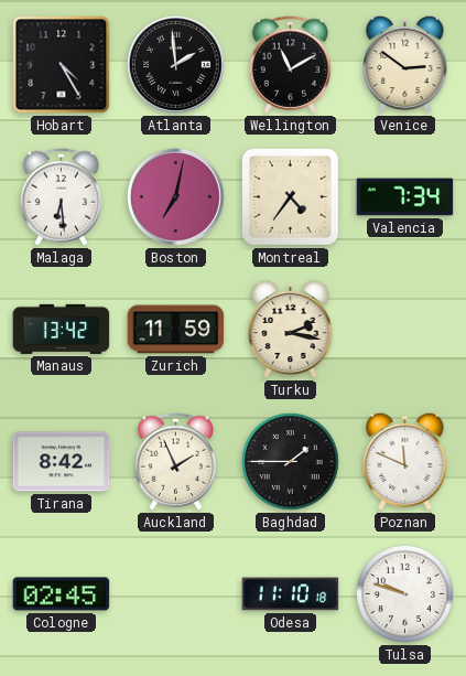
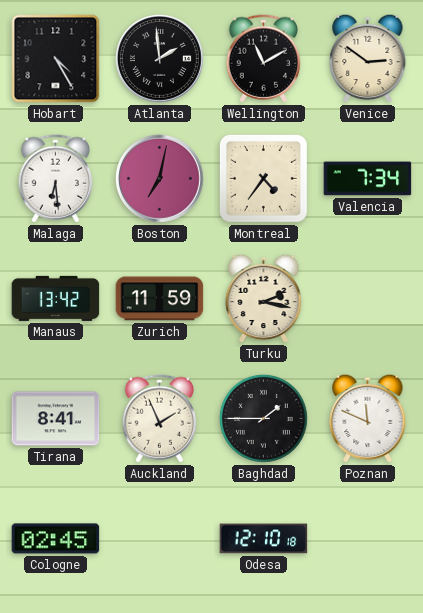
Tirana: 8:42 -> 8:41 (56, 419)
Odesa: 11:10 -> 12:10 (264, 539)
Tulsa: 9:48 -> none (404, 593)
